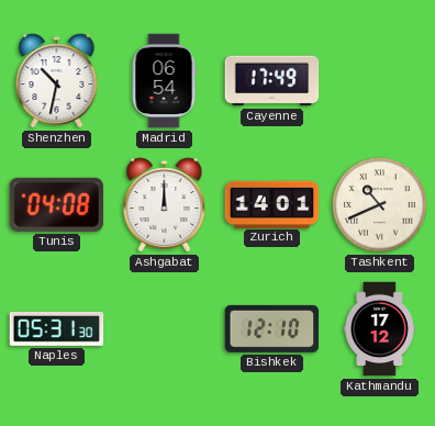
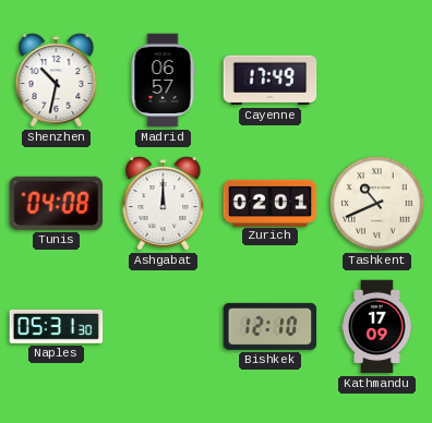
Madrid: 06:54 -> 06:57 (163, 81)
Zurich: 14:01 -> 02:01 (271, 203)
Kathmandu: 17:12 -> 17:09 (377, 327)
